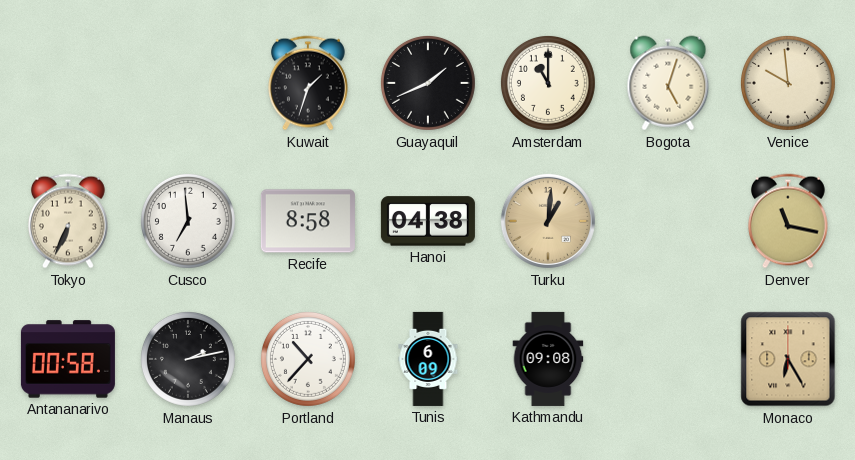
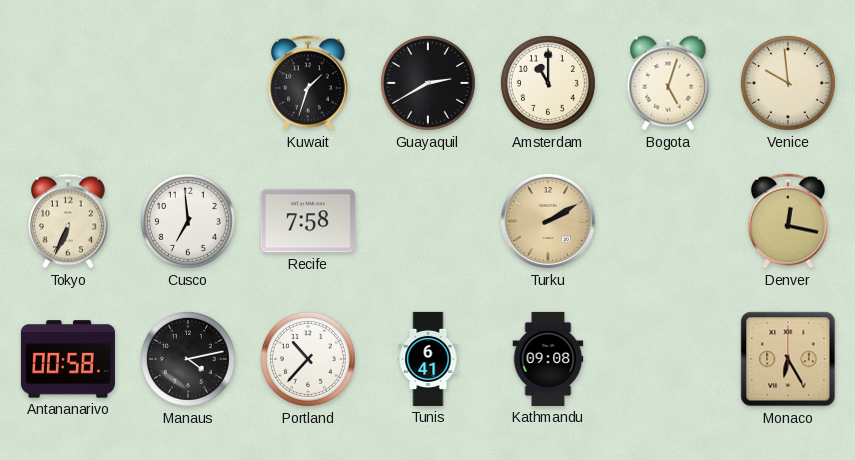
Guayaquil: 1:41 -> 2:40 (428, 83)
Recife: 8:58 -> 7:58 (308, 221)
Hanoi: 04:38 -> none (428, 221)
Turku: 1:01 -> 2:10 (548, 221)
Denver: 11:17 -> 12:17 (788, 221)
Manaus: 2:13 -> 4:13 (188, 359)
Tunis: 6:09 -> 6:41 (428, 359)
